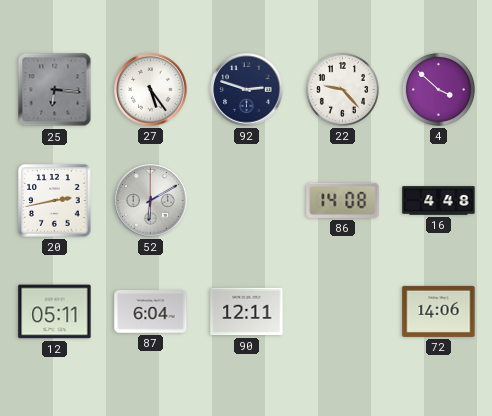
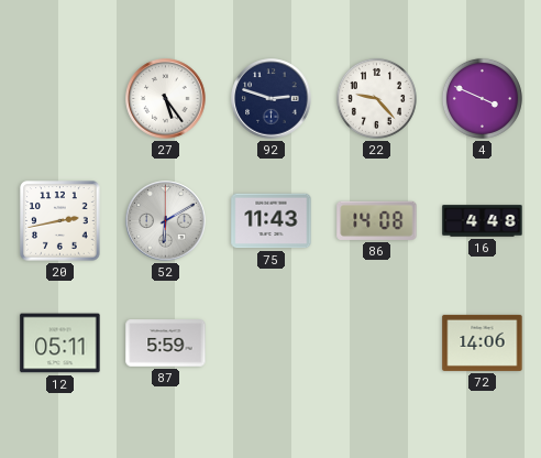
25: 6:16 -> none (55, 90)
4: 3:52 -> 3:49 (482, 98)
75: none -> 11:43 (272, 221)
87: 6:04 -> 5:59 (166, 343)
90: 12:11 -> none (247, 312)
